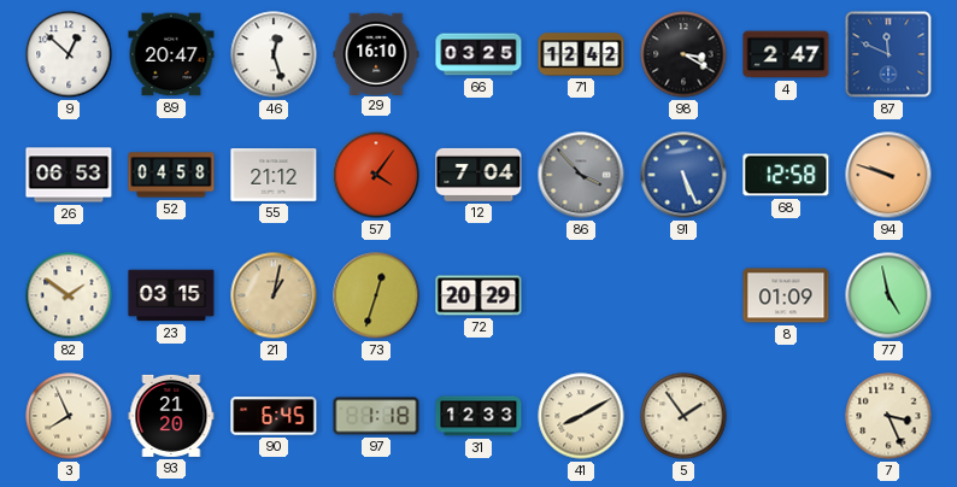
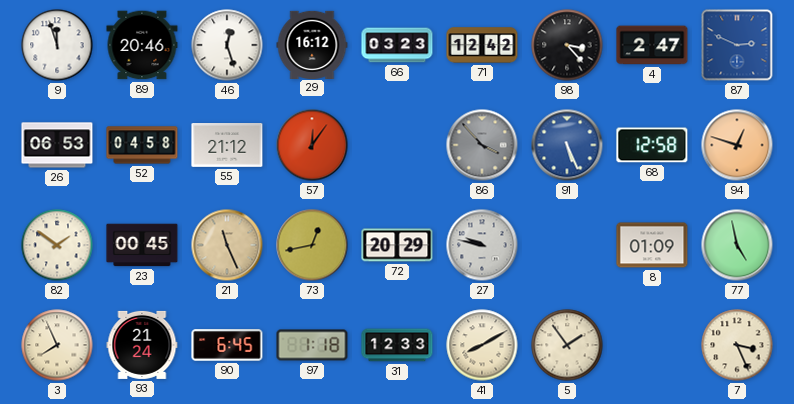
9: 12:52 -> 11:57 (57, 45)
89: 20:47 -> 20:46 (142, 45)
29: 16:10 -> 16:12 (312, 44)
66: 03:25 -> 03:23 (397, 45)
98: 3:20 -> 3:23 (567, 45)
87: 11:49 -> 2:49 (737, 45)
57: 4:06 -> 12:06 (312, 145)
12: 7:04 -> none (479, 175)
94: 9:48 -> 12:48 (737, 145)
23: 03:15 -> 00:45 (142, 245)
21: 1:02 -> 11:26 (227, 245)
73: 12:33 -> 12:43 (312, 245)
27: none -> 9:47 (482, 245)
93: 21:20 -> 21:24 (142, 345)
